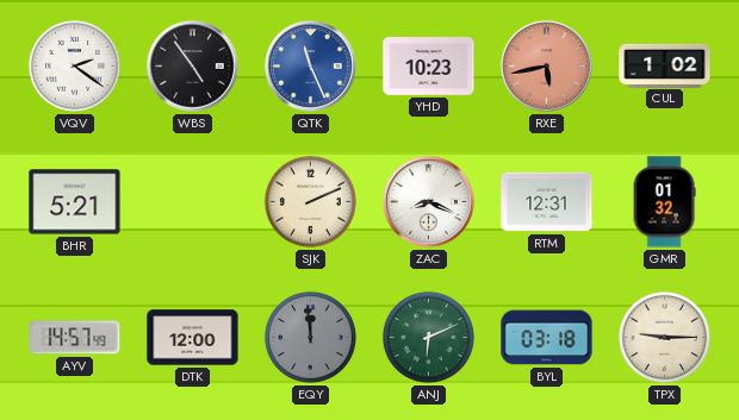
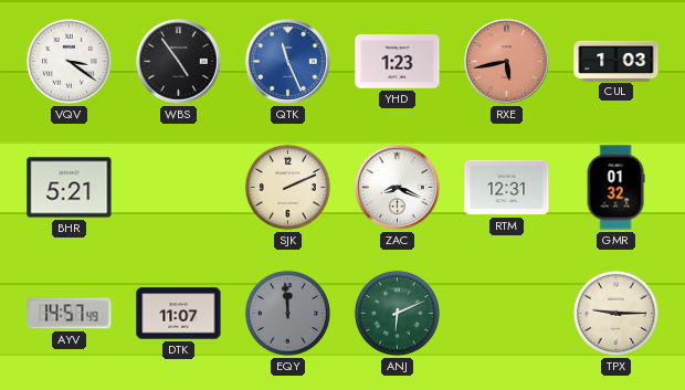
VQV: 2:21 -> 3:21 (68, 61)
YHD: 10:23 -> 1:23 (398, 62)
CUL: 1:02 -> 1:03 (616, 61)
DTK: 12:00 -> 11:07 (179, 314)
BYL: 03:18 -> none (547, 338)
